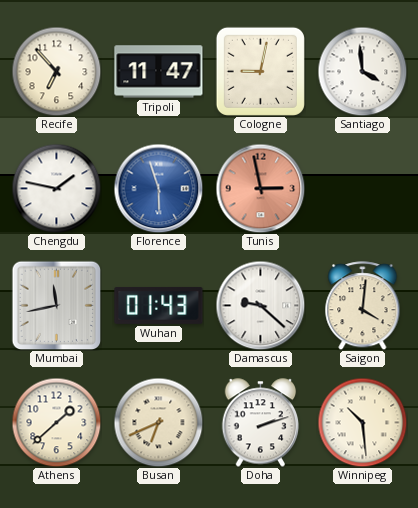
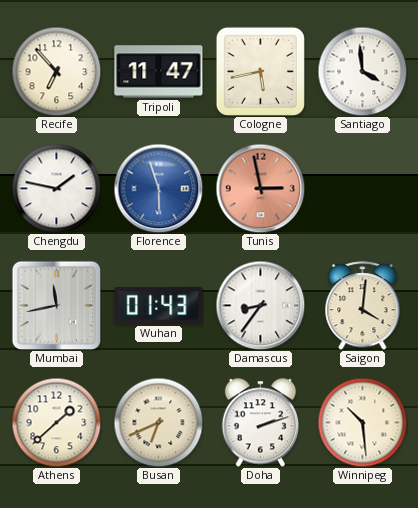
Cologne: 9:02 -> 5:43 (260, 71)
Damascus: 9:22 -> 8:36 (260, 305)
